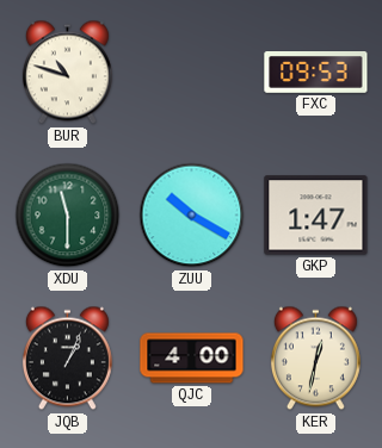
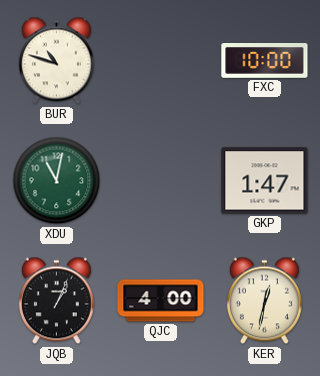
FXC: 09:53 -> 10:00 (265, 61)
XDU: 11:30 -> 11:02 (57, 181)
ZUU: 10:20 -> none (192, 216)
